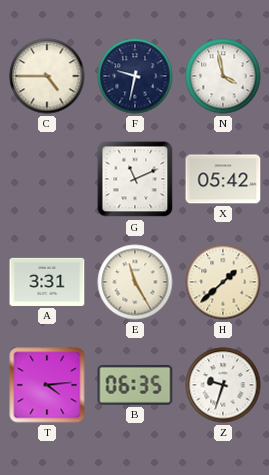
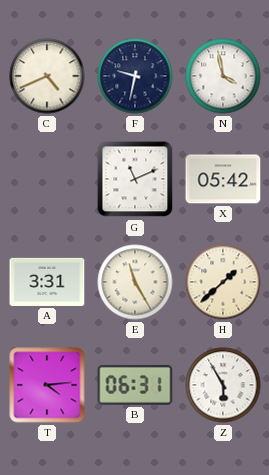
C: 4:45 -> 4:41 (47, 76)
B: 06:35 -> 06:31 (135, 385)
Z: 9:33 -> 5:55 (223, 385)
